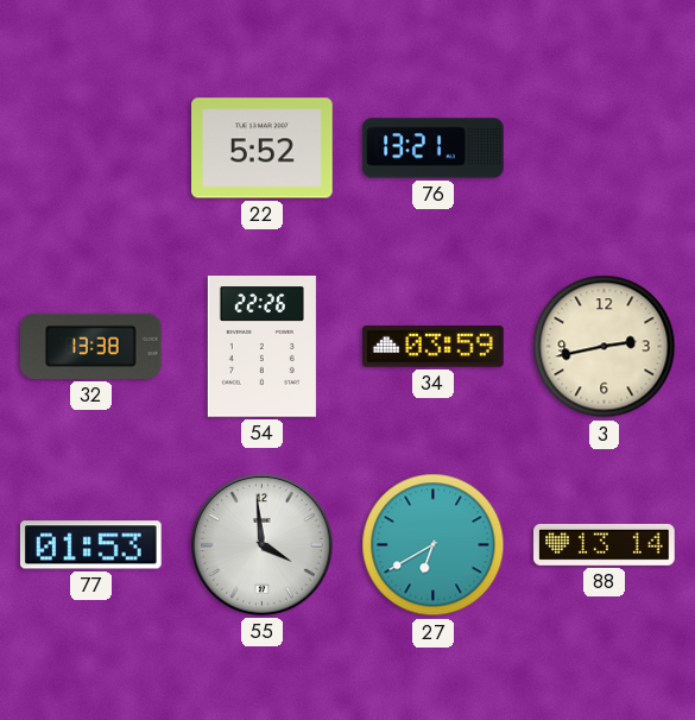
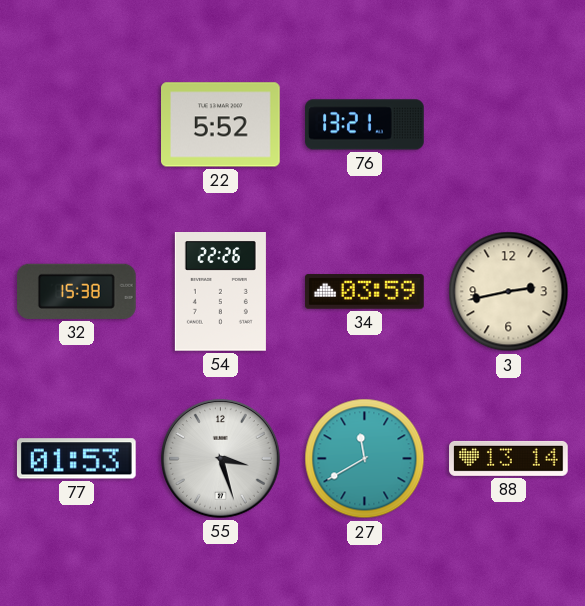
32: 13:38 -> 15:38 (77, 291)
55: 3:59 -> 3:27 (220, 458)
27: 6:40 -> 11:40 (365, 459)
